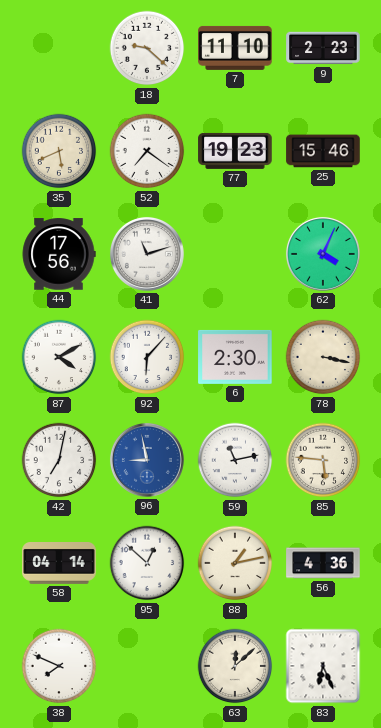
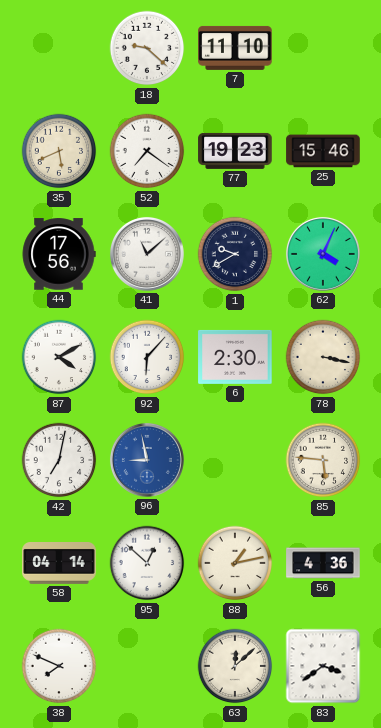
9: 2:23 -> none (323, 48)
41: 11:12 -> 11:08 (147, 254)
1: none -> 9:40 (235, 254)
59: 11:13 -> none (235, 460)
83: 6:26 -> 3:39 (323, 666)
